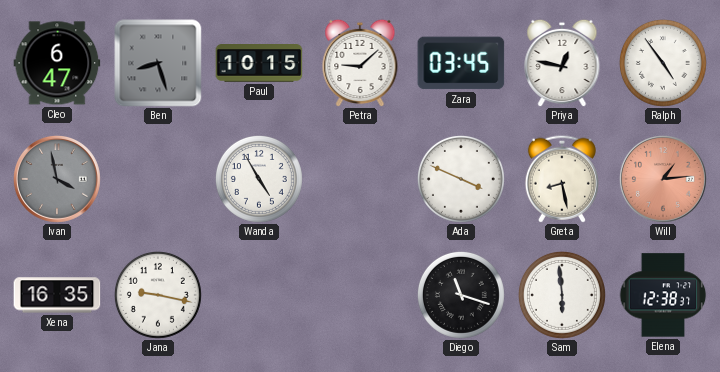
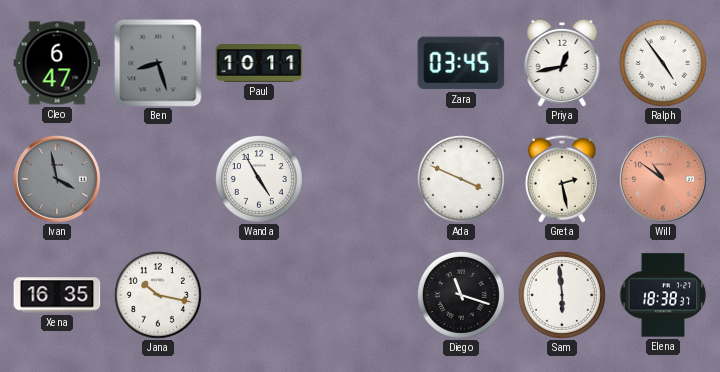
Paul: 10:15 -> 10:11 (259, 64)
Petra: 9:08 -> none (360, 63)
Priya: 12:47 -> 12:43 (562, 63)
Greta: 8:28 -> 2:28 (562, 179)
Will: 1:14 -> 10:51 (663, 179)
Jana: 9:17 -> 10:17 (158, 295)
Elena: 12:38 -> 18:38 (663, 295)
